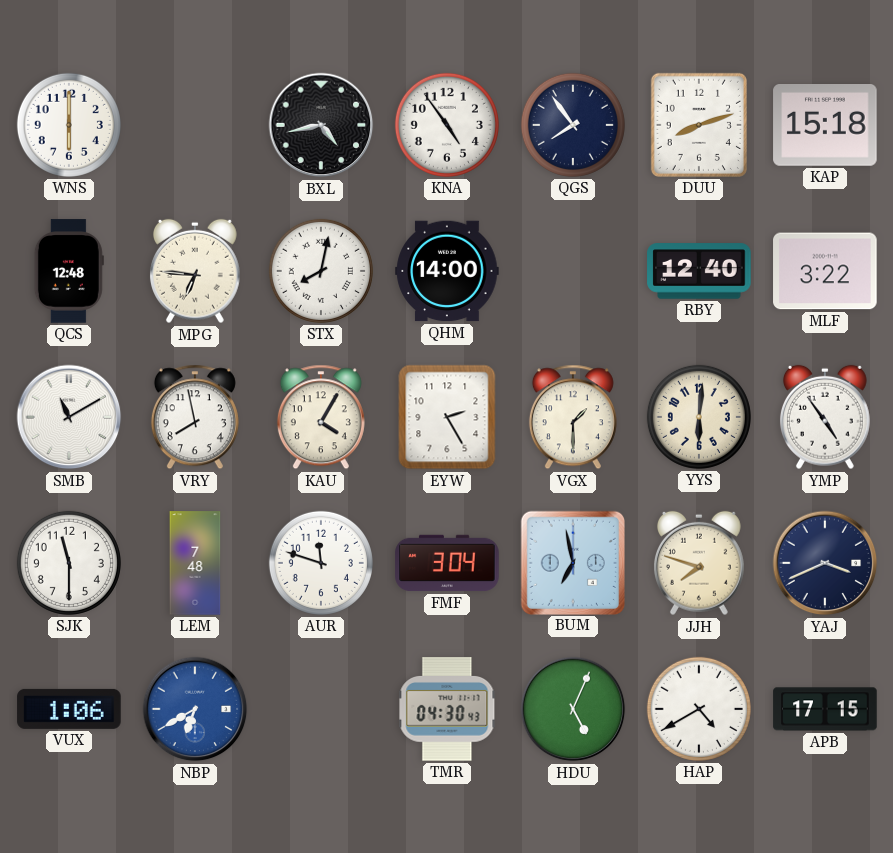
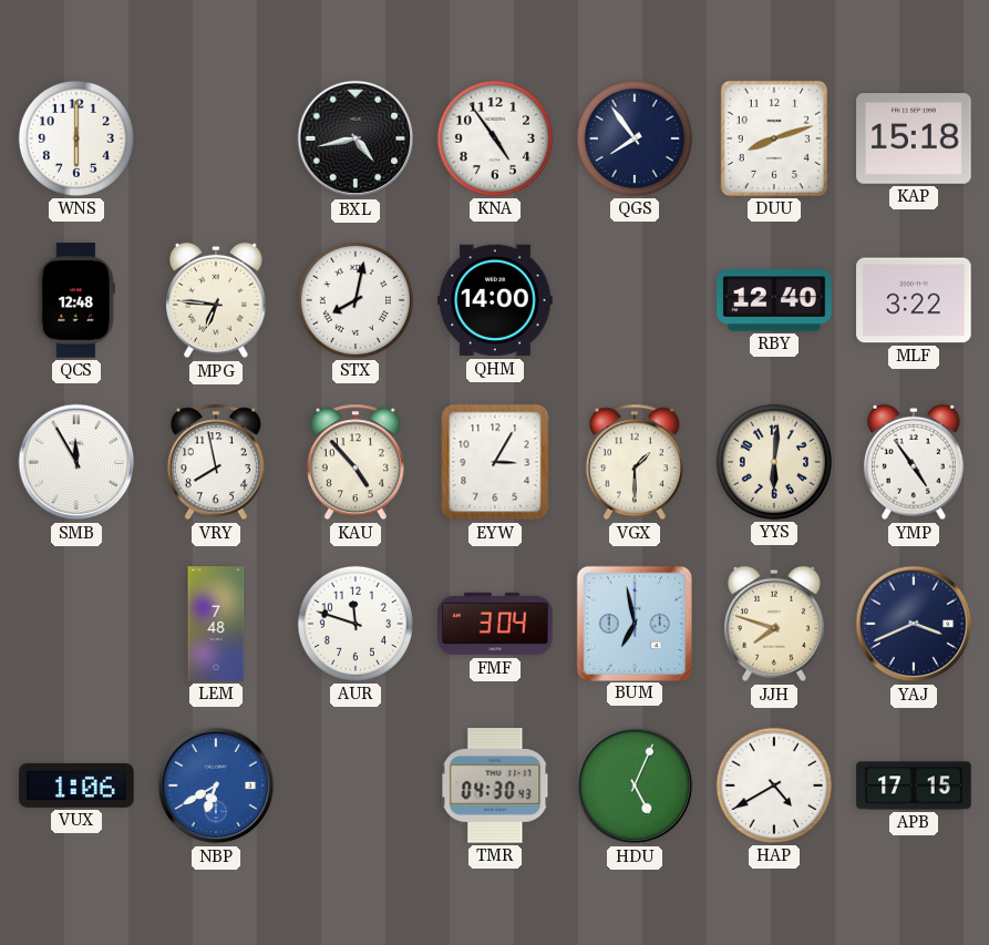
SMB: 11:10 -> 11:55 (76, 462)
KAU: 4:05 -> 4:53 (356, 462)
EYW: 2:25 -> 3:05 (495, 462)
SJK: 11:30 -> none (69, 563)
